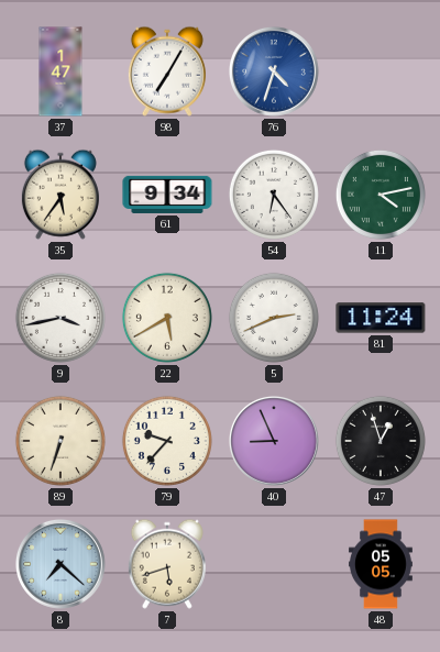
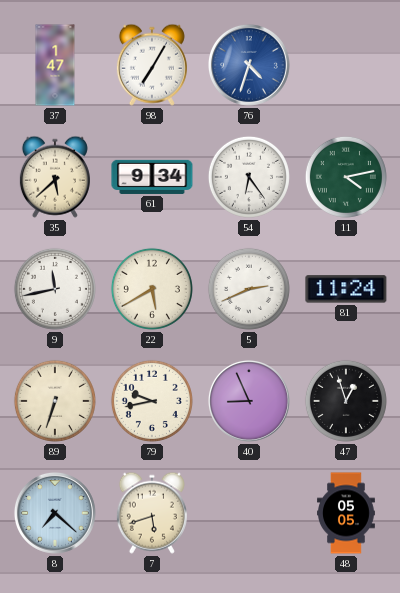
35: 5:36 -> 5:38 (55, 177)
9: 3:43 -> 11:43 (55, 289)
79: 9:37 -> 9:43 (152, 401)
